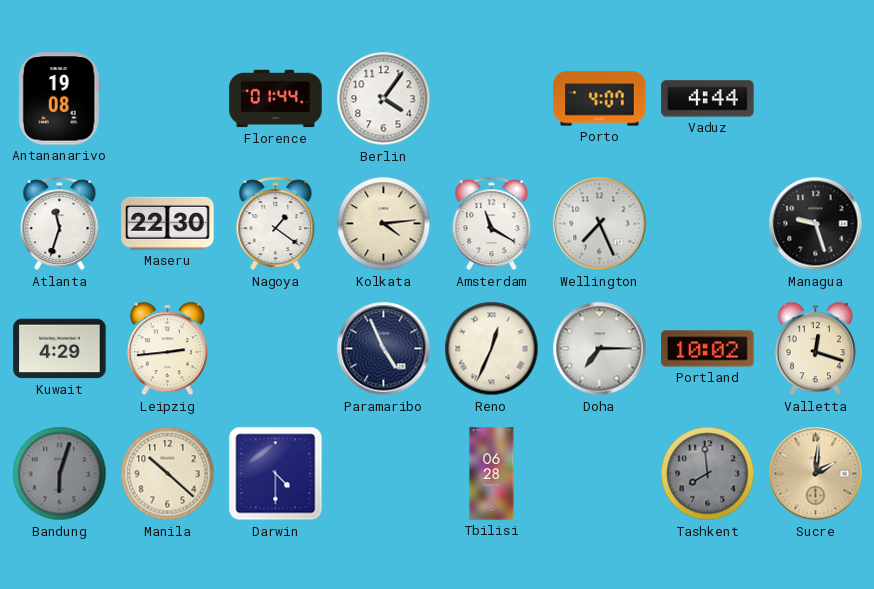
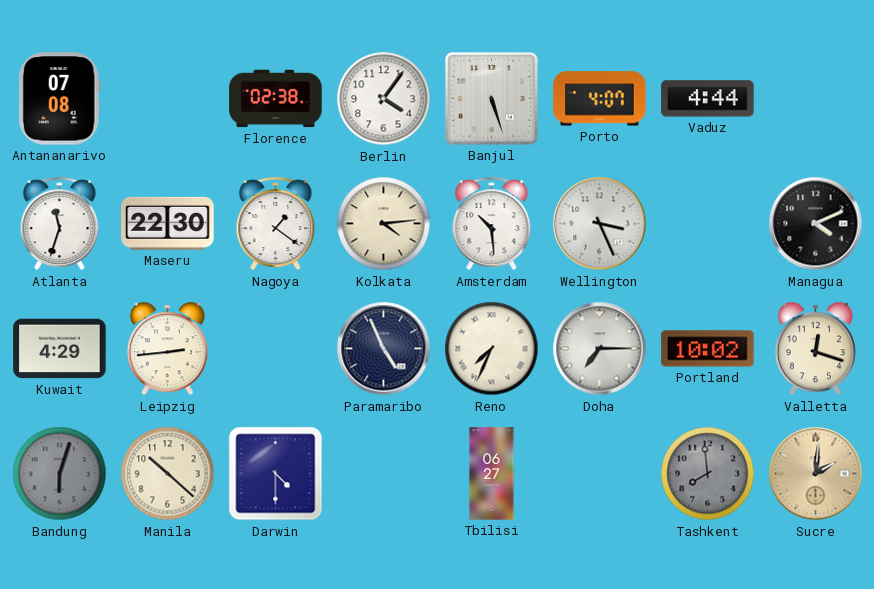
Antananarivo: 19:08 -> 07:08 (59, 99)
Florence: 01:44 -> 02:38 (276, 99)
Banjul: none -> 5:27 (492, 99)
Amsterdam: 11:20 -> 10:29 (492, 224)
Wellington: 7:26 -> 3:26 (600, 224)
Managua: 9:27 -> 4:11 (816, 224)
Reno: 12:34 -> 7:34 (492, 349)
Tbilisi: 06:28 -> 06:27 (492, 474)
